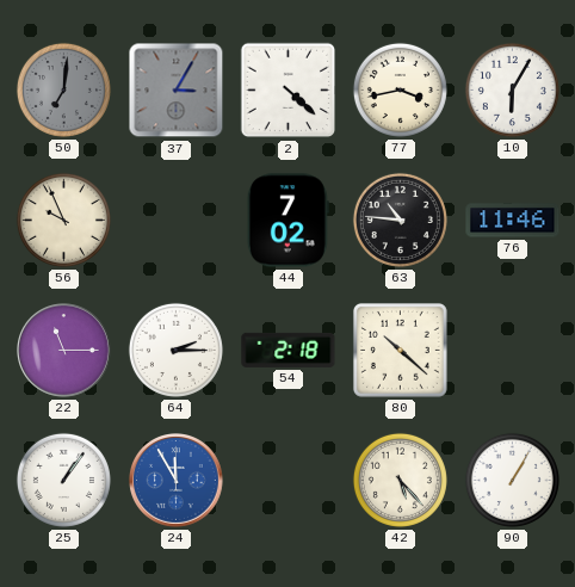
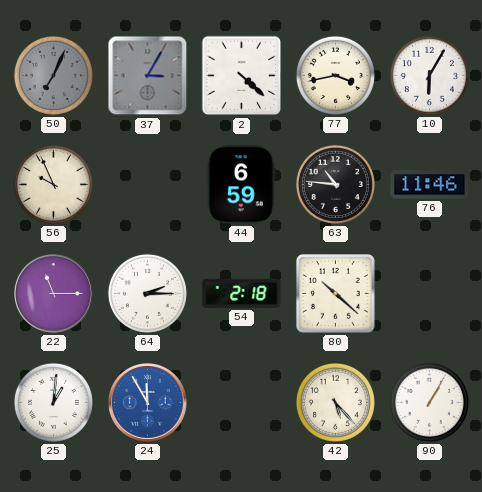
50: 7:01 -> 7:04 (53, 75)
44: 7:02 -> 6:59 (241, 185)
25: 1:06 -> 1:01 (53, 402)
